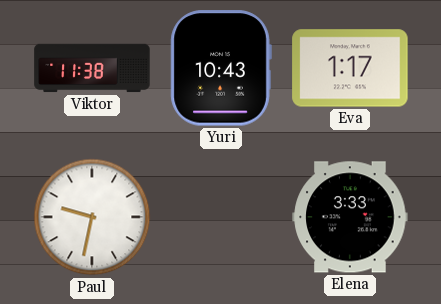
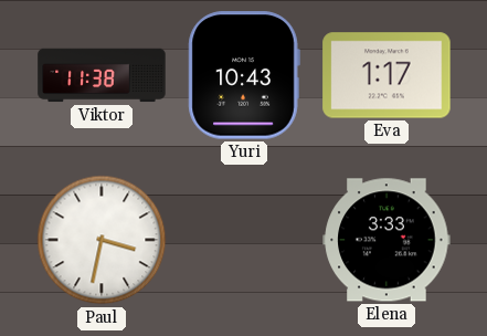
Paul: 9:32 -> 3:32 (102, 240)
